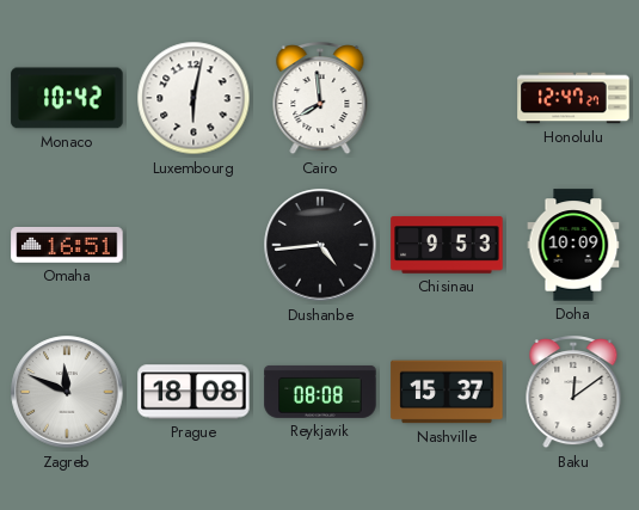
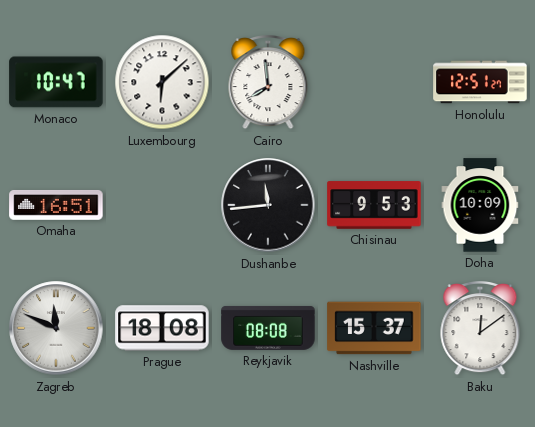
Monaco: 10:42 -> 10:47 (56, 82)
Luxembourg: 6:02 -> 6:08 (162, 82)
Honolulu: 12:47 -> 12:51 (480, 82)
Dushanbe: 4:44 -> 11:44 (268, 205)
